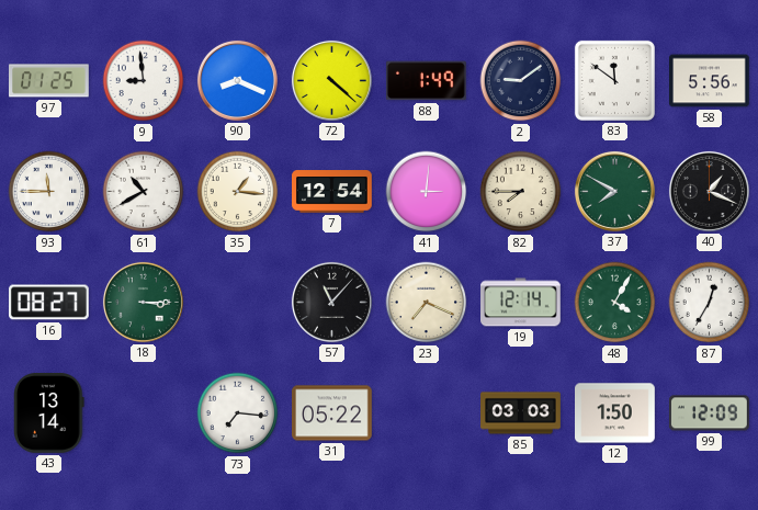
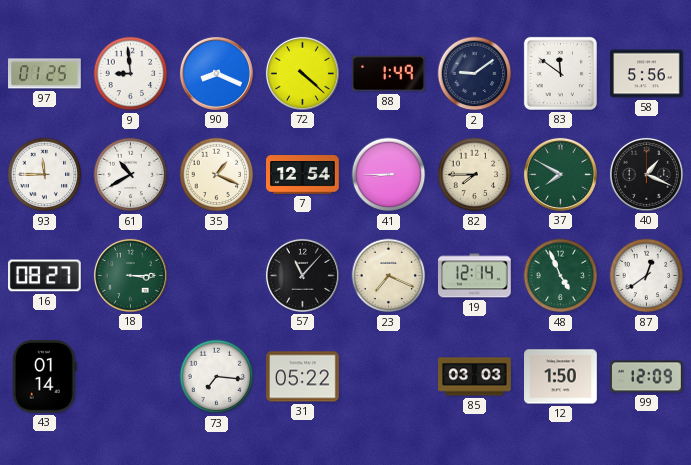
35: 1:16 -> 1:19 (217, 175)
41: 3:01 -> 8:45 (389, 175)
48: 4:05 -> 4:56 (561, 276)
87: 12:35 -> 12:39 (647, 276)
43: 13:14 -> 01:14 (45, 377)
